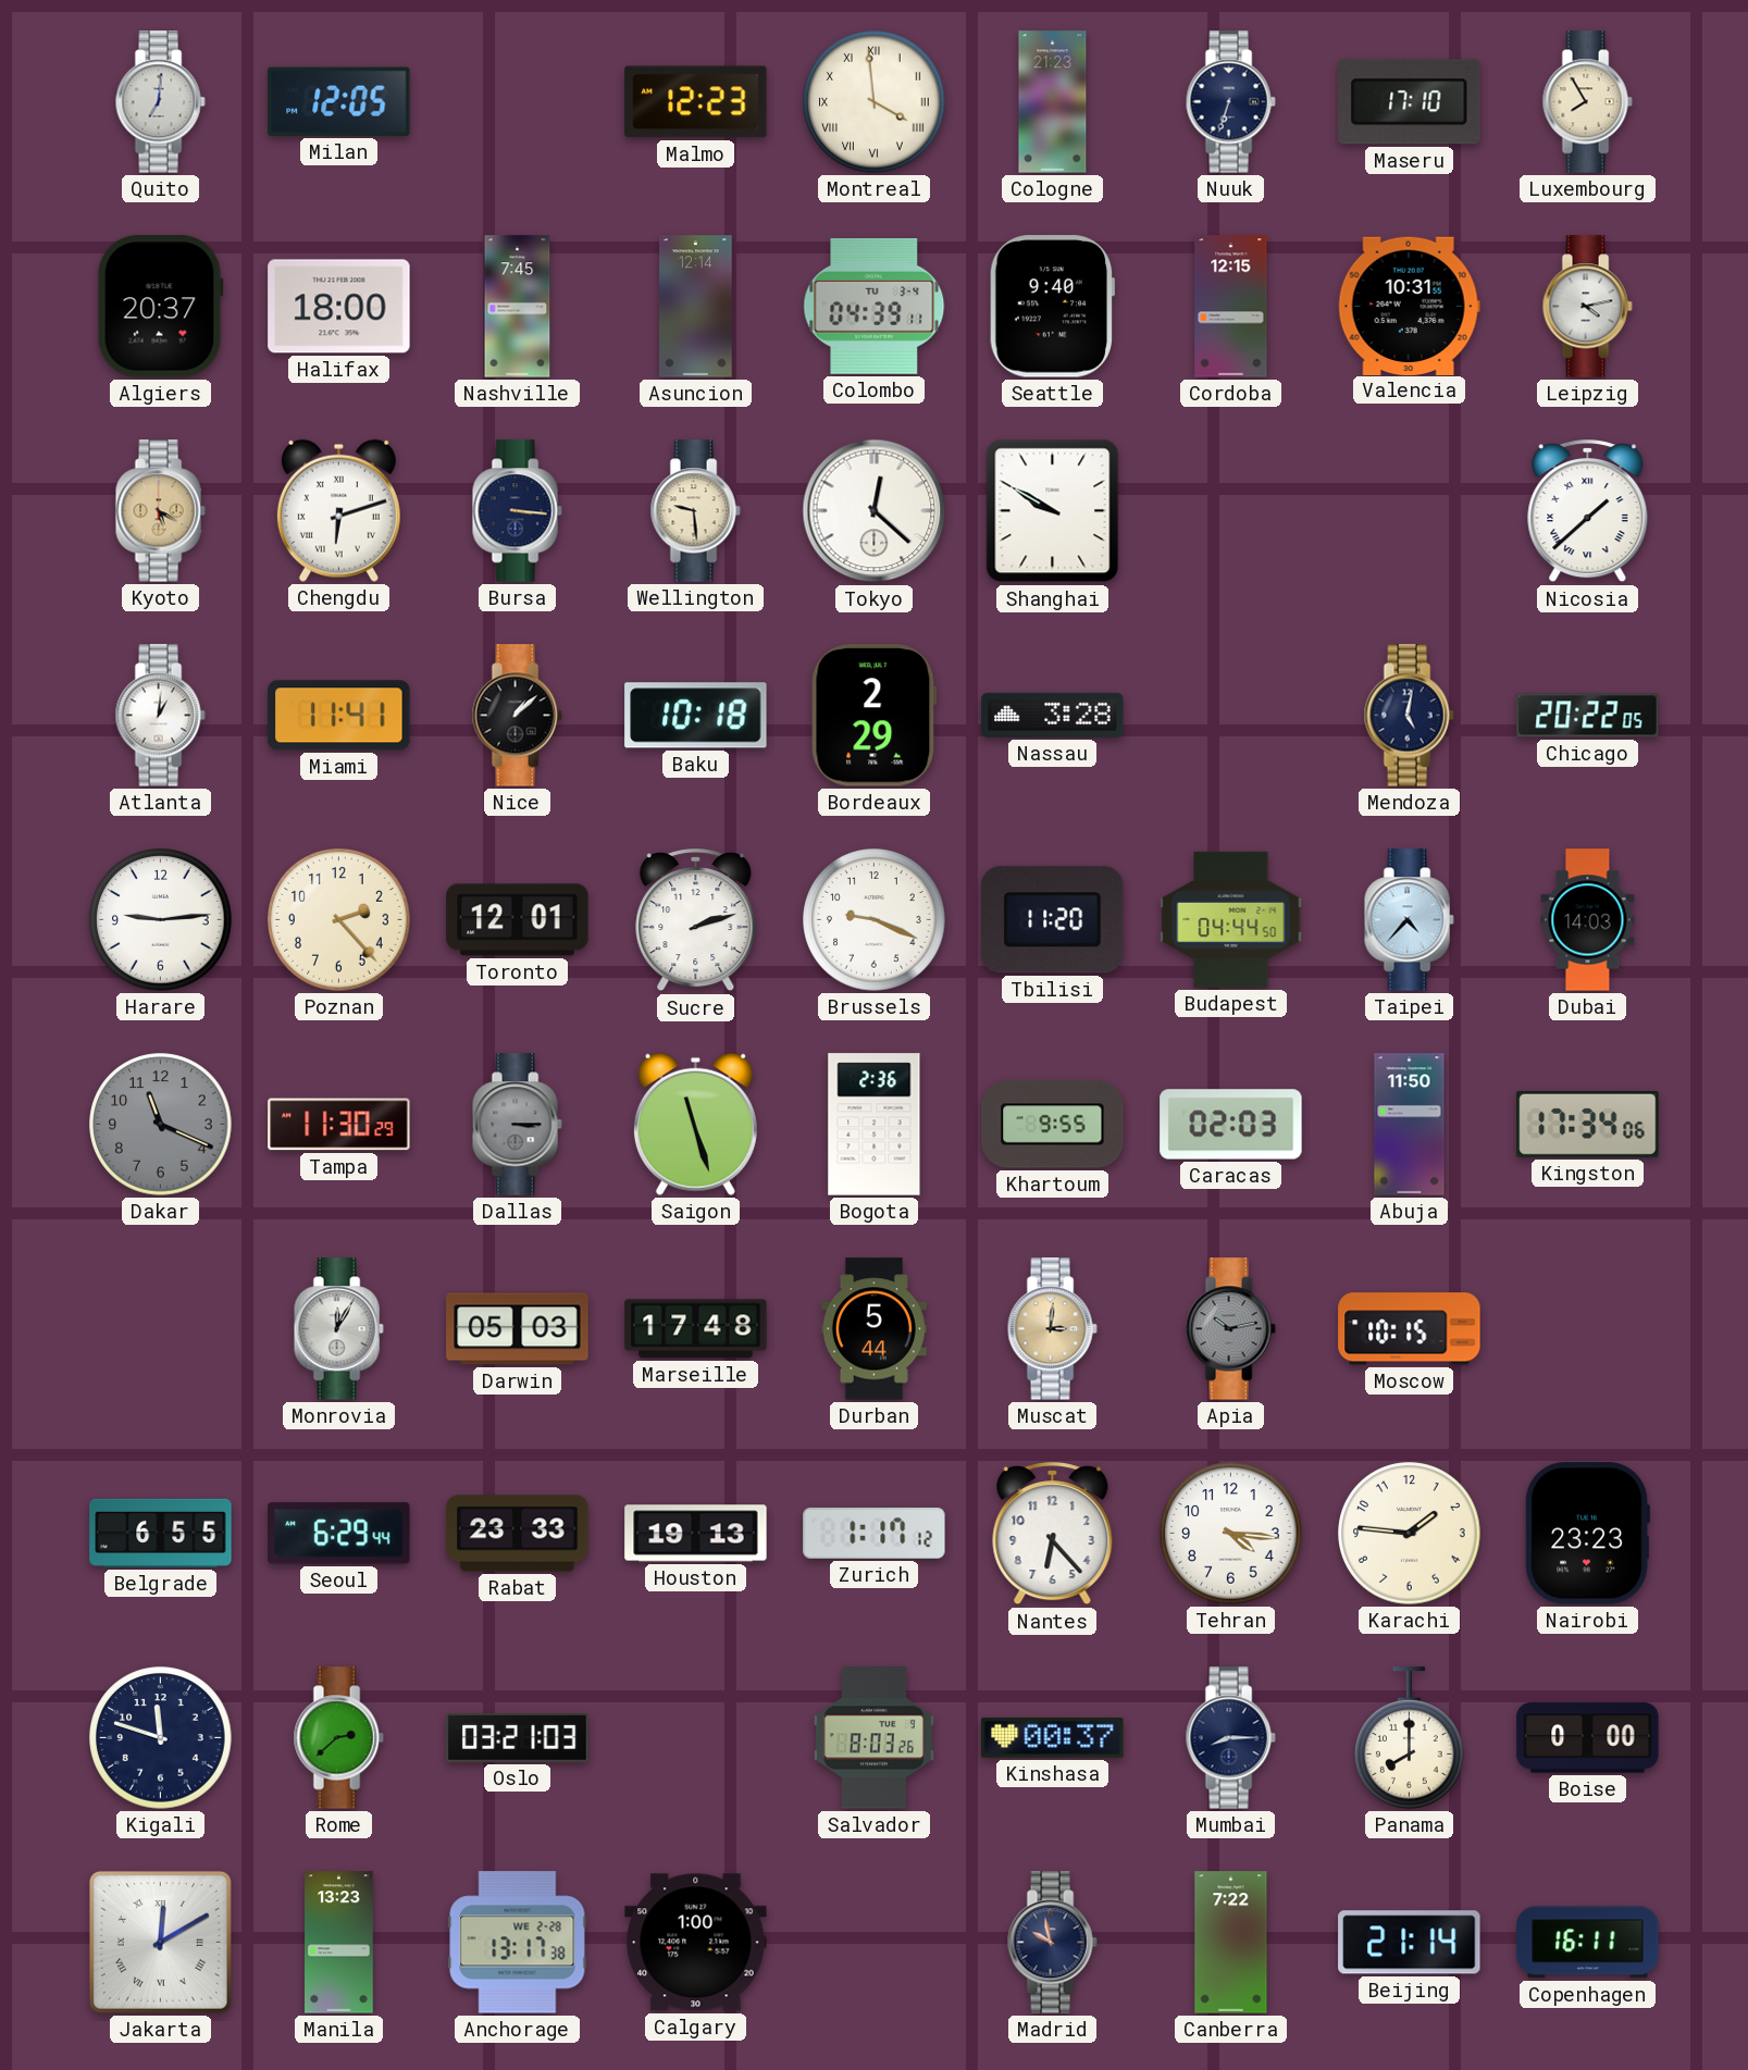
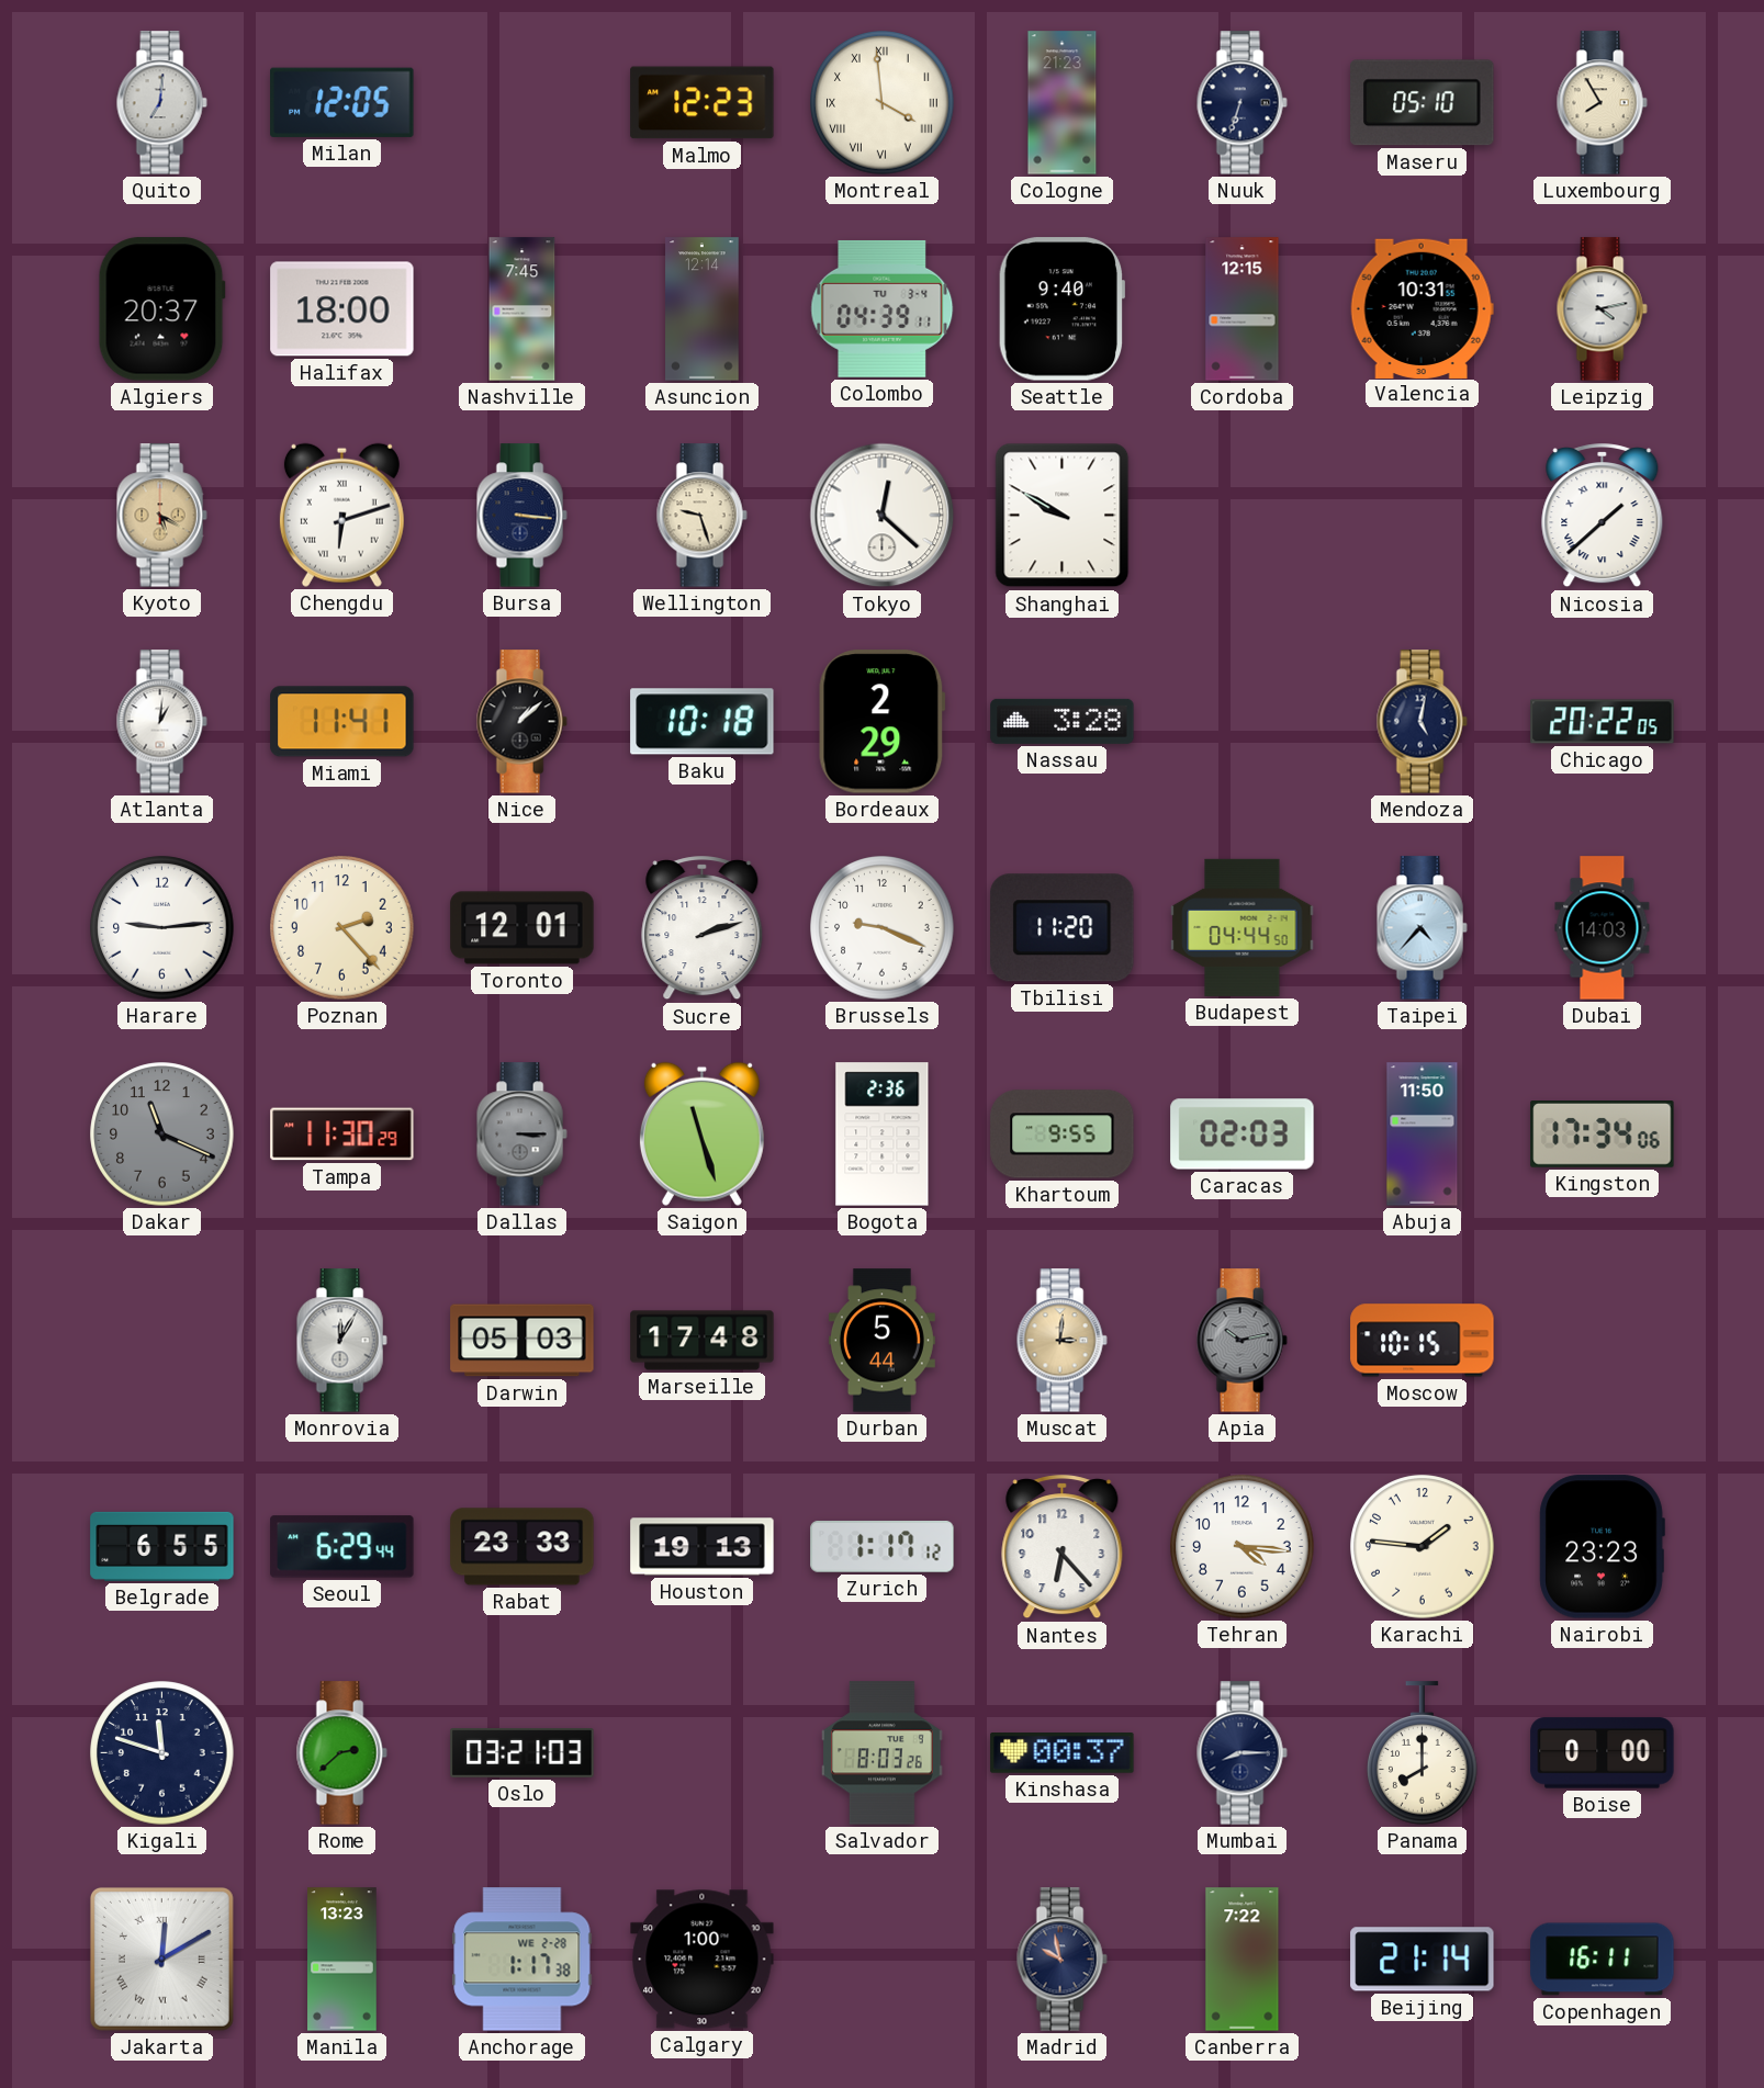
Maseru: 17:10 -> 05:10 (1423, 103)
Wellington: 9:29 -> 9:27 (701, 516)
Anchorage: 13:17 -> 1:17 (523, 1960)
